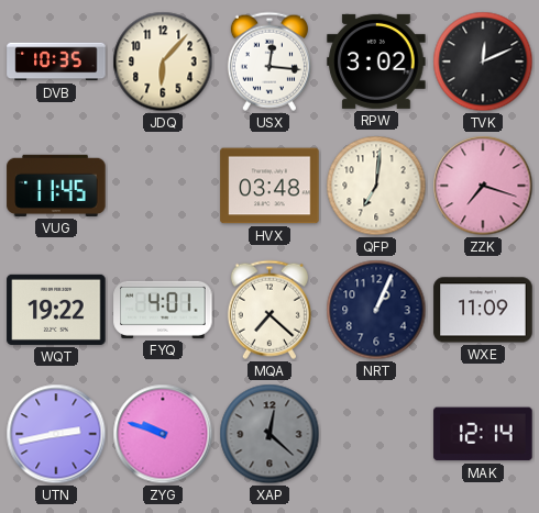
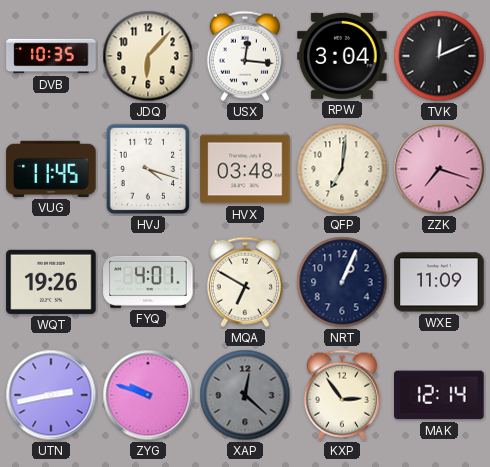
RPW: 3:02 -> 3:04 (342, 56)
HVJ: none -> 4:18 (147, 169)
WQT: 19:22 -> 19:26 (51, 282)
MQA: 7:22 -> 6:50 (245, 282)
KXP: none -> 2:54 (342, 395)
